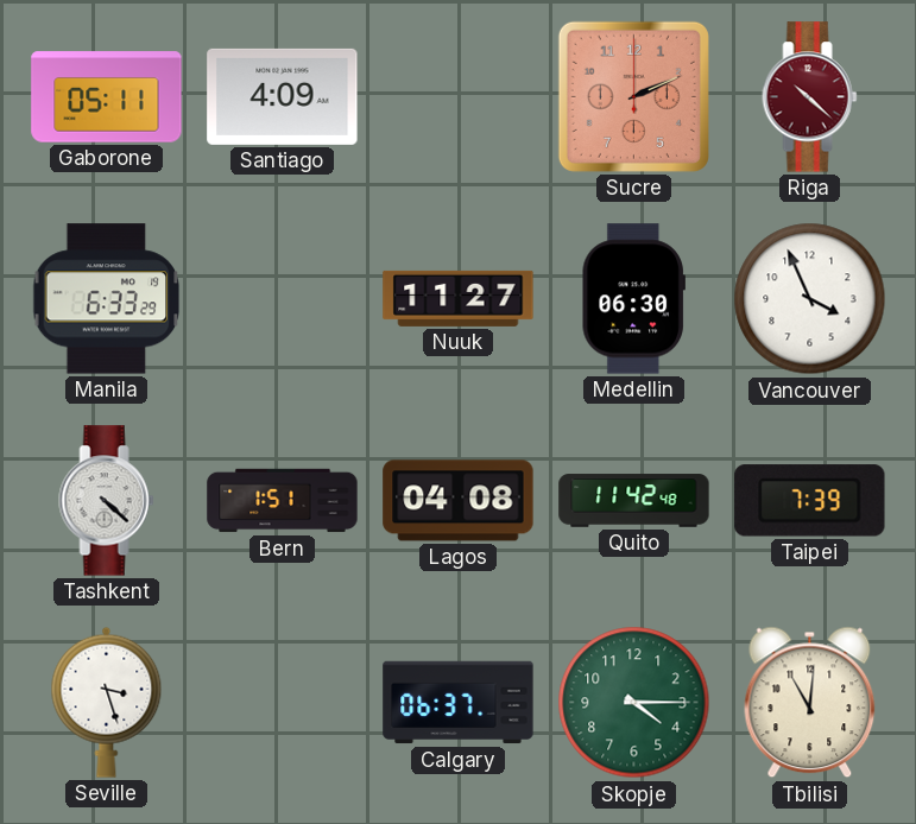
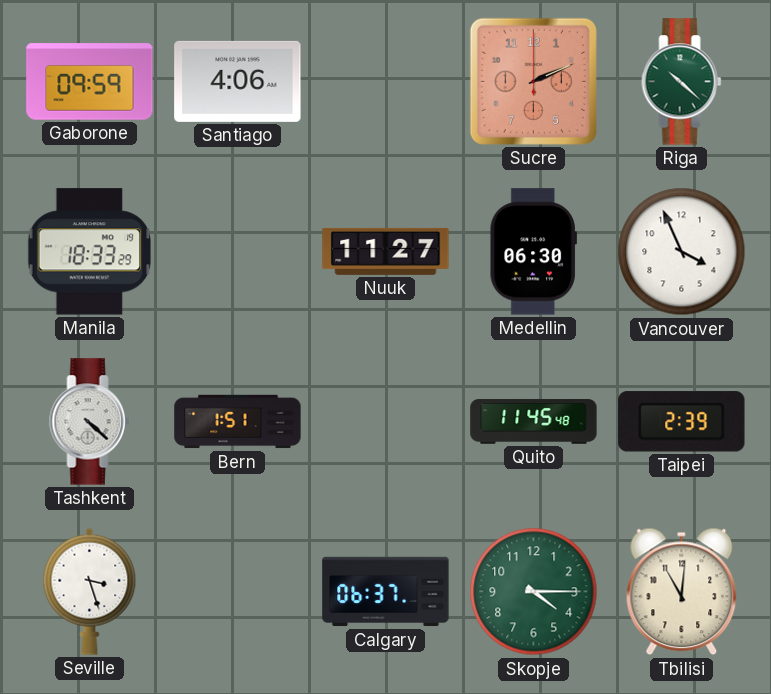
Gaborone: 05:11 -> 09:59 (90, 82)
Santiago: 4:09 -> 4:06 (238, 81)
Riga dial: burgundy -> green (682, 82)
Manila: 6:33 -> 18:33 (90, 252)
Lagos: 04:08 -> none (459, 501)
Quito: 11:42 -> 11:45 (534, 422)
Taipei: 7:39 -> 2:39 (682, 422)
